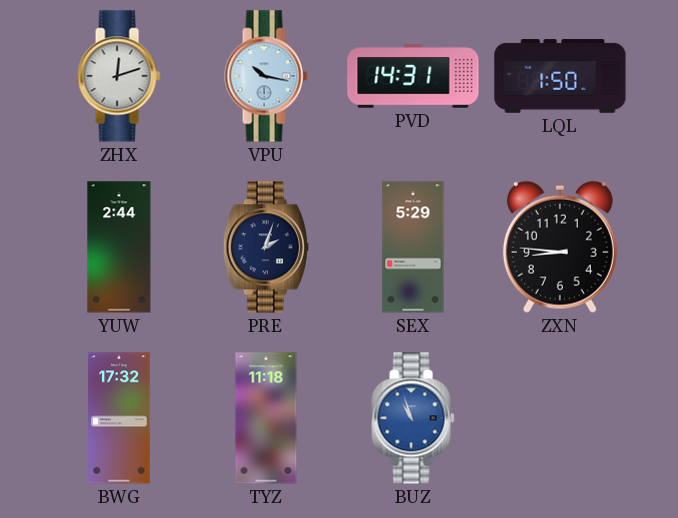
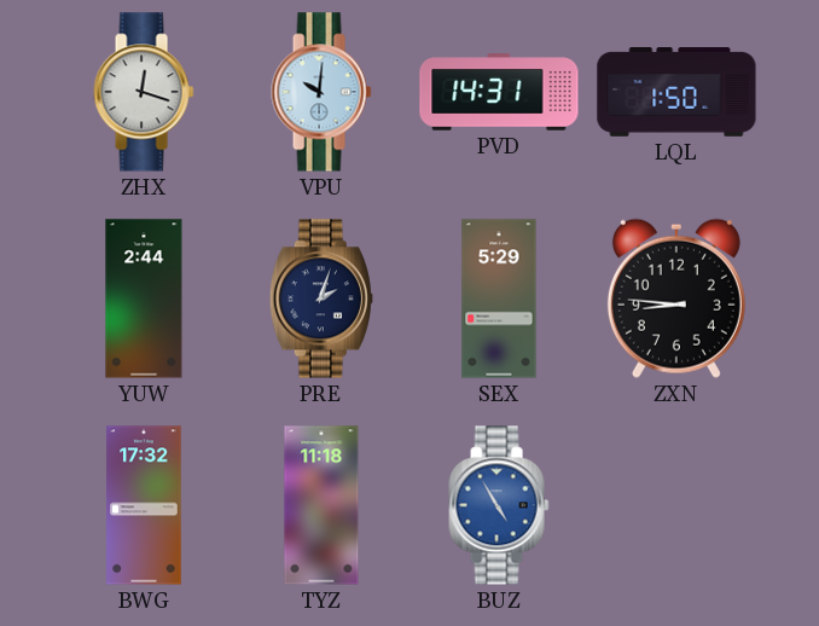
ZHX: 12:12 -> 12:18 (144, 92)
VPU: 10:17 -> 10:01 (321, 92)
BUZ: 10:57 -> 4:55 (499, 505)
